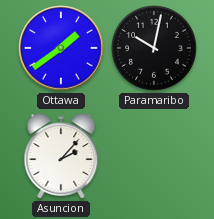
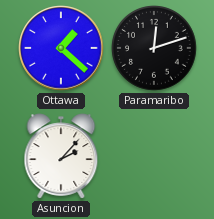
Ottawa: 1:39 -> 1:22 (61, 48)
Paramaribo: 10:02 -> 12:12 (155, 49)
